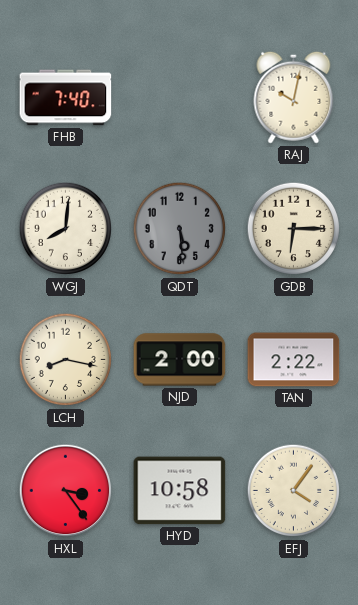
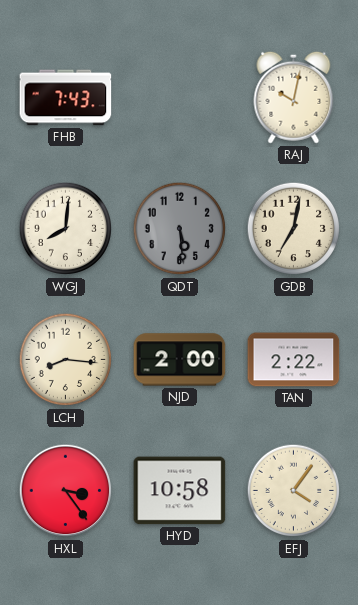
FHB: 7:40 -> 7:43 (66, 98)
GDB: 6:15 -> 7:02 (294, 229)
LCH: 8:17 -> 8:16 (66, 360)
